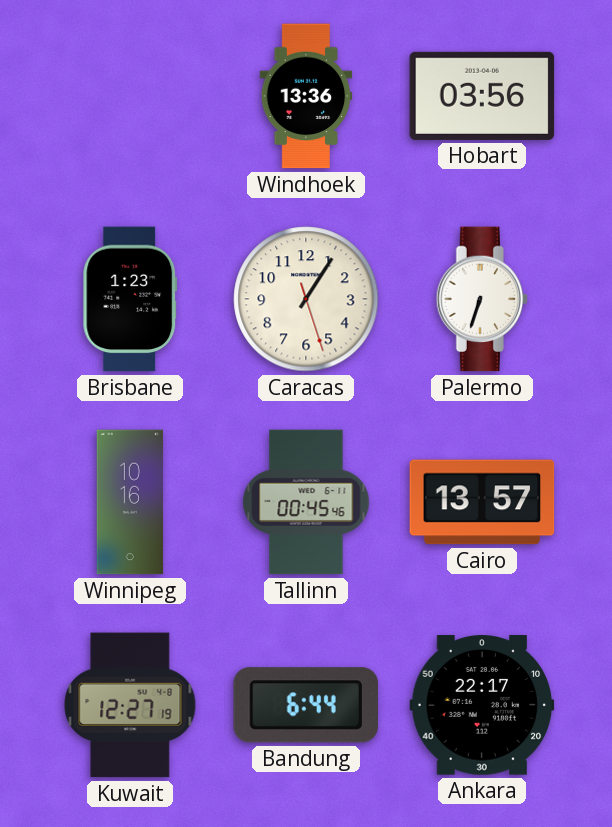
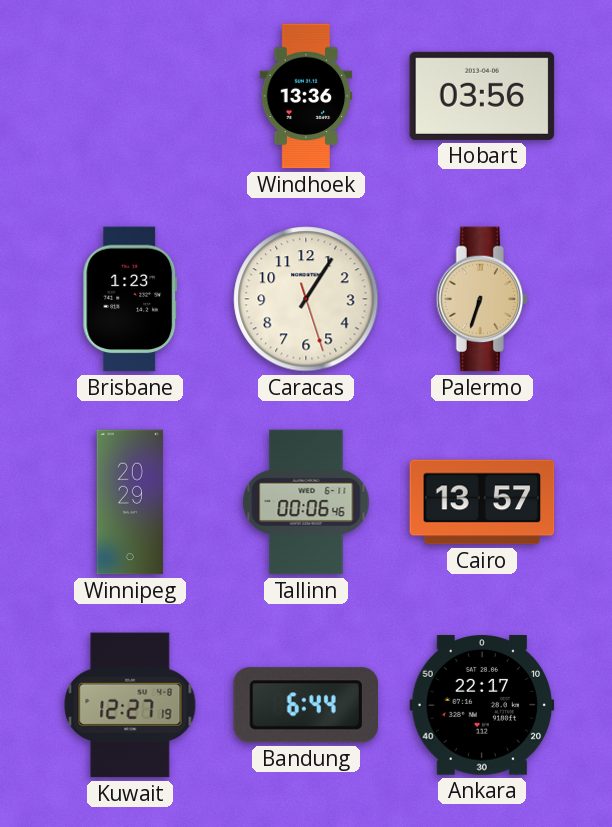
Palermo dial: white -> champagne (482, 299)
Winnipeg: 10:16 -> 20:29 (130, 502)
Tallinn: 00:45 -> 00:06 (306, 502)
